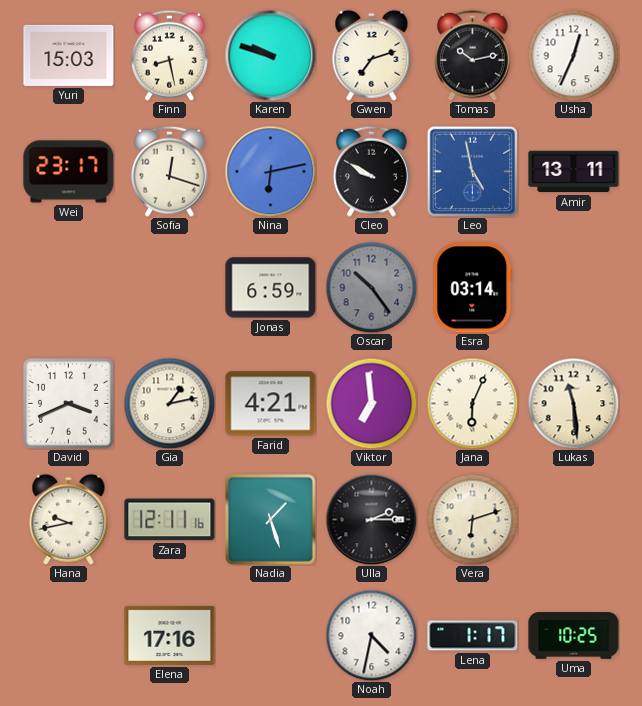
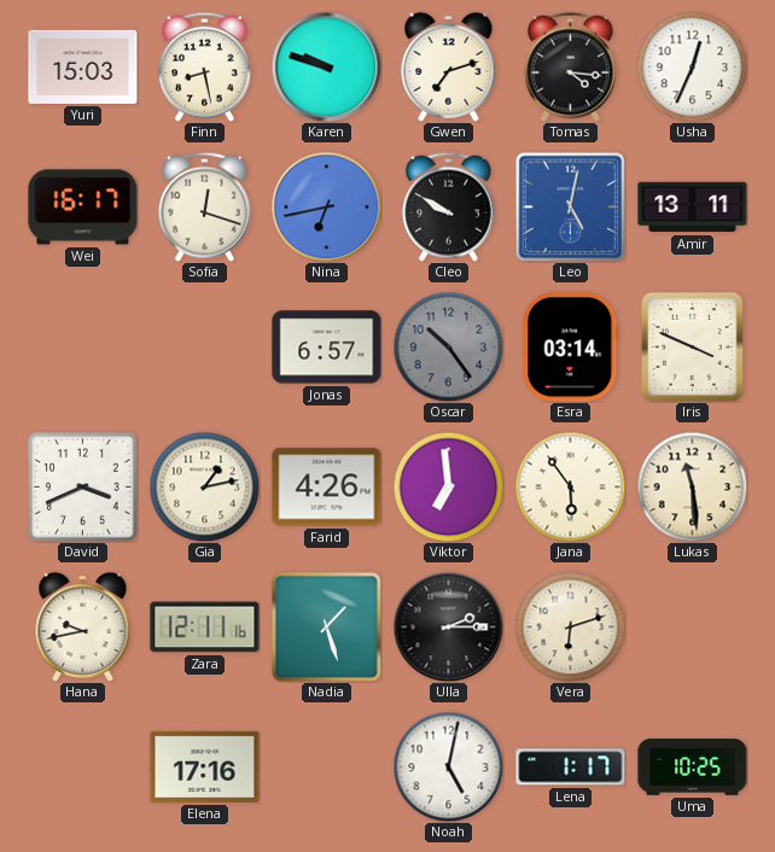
Tomas: 10:13 -> 4:16 (570, 66)
Wei: 23:17 -> 16:17 (83, 208)
Nina: 6:13 -> 6:43 (326, 206)
Leo: 4:58 -> 5:02 (570, 206)
Jonas: 6:59 -> 6:57 (327, 348)
Iris: none -> 3:49 (692, 346)
Farid: 4:21 -> 4:26 (327, 488)
Jana: 6:04 -> 5:54 (570, 486)
Noah: 4:32 -> 5:02 (448, 766)
